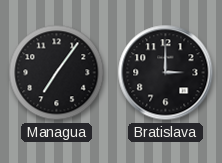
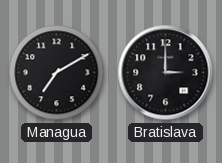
Managua: 7:06 -> 7:10 (57, 73)
